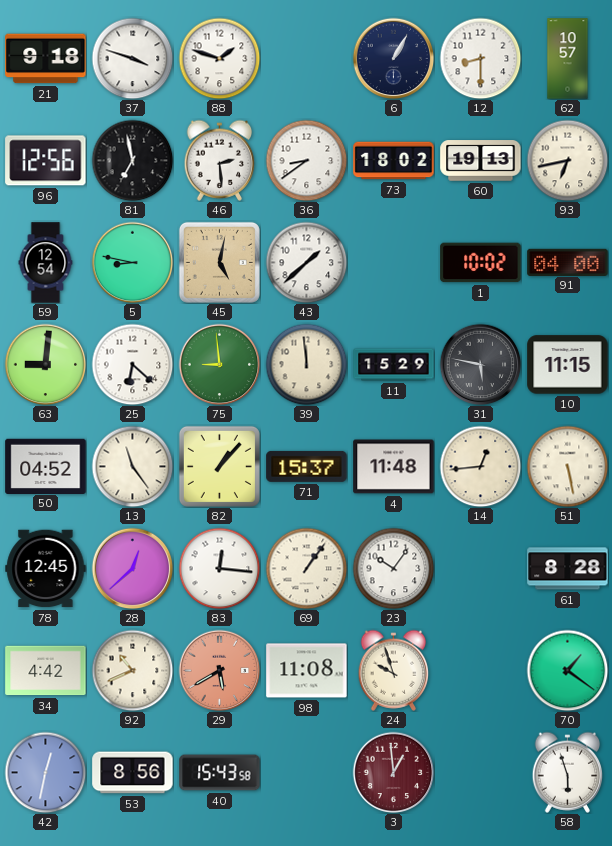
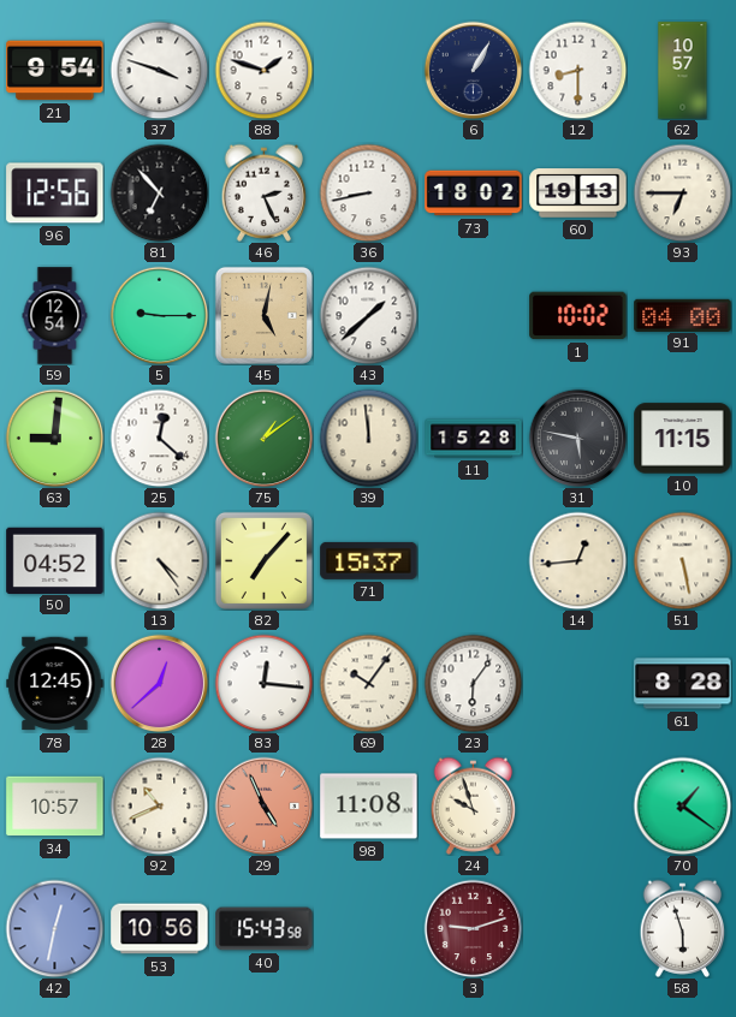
21: 9:18 -> 9:54 (55, 71)
81: 6:58 -> 6:53 (159, 192)
46: 2:29 -> 2:26 (265, 192)
36: 8:39 -> 8:43 (368, 192)
93: 6:43 -> 6:45 (682, 192)
5: 8:47 -> 9:15 (159, 315)
25: 6:22 -> 12:22 (159, 438)
75: 8:59 -> 1:09 (263, 438)
11: 15:29 -> 15:28 (474, 439)
13: 11:24 -> 4:24 (159, 560)
82: 1:07 -> 7:07 (263, 560)
4: 11:48 -> none (394, 467)
69: 1:06 -> 10:06 (368, 683)
23: 10:06 -> 6:06 (473, 683)
34: 4:42 -> 10:57 (55, 807)
29: 5:40 -> 4:56 (263, 805)
53: 8:56 -> 10:56 (160, 929)
3: 12:59 -> 9:12 (473, 928)
